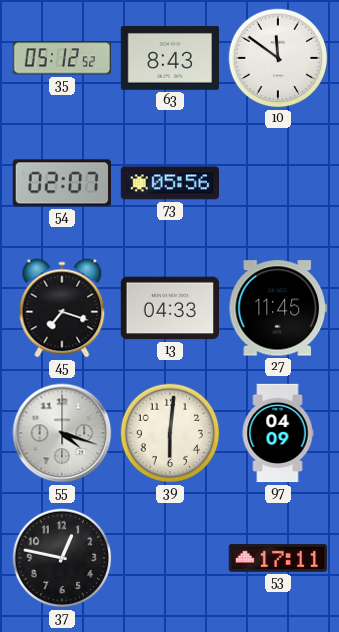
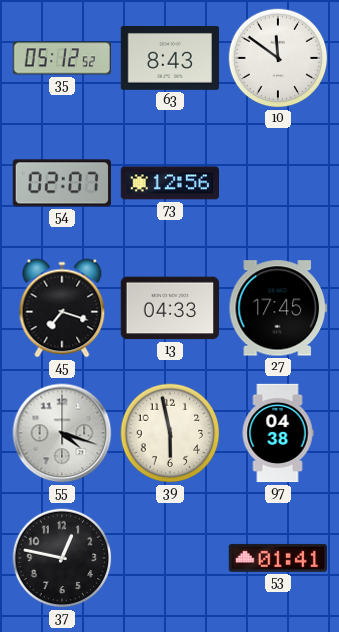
73: 05:56 -> 12:56 (169, 183)
27: 11:45 -> 17:45 (278, 308)
39: 6:01 -> 5:58 (170, 433)
97: 04:09 -> 04:38 (278, 433)
53: 17:11 -> 01:41 (277, 558)
